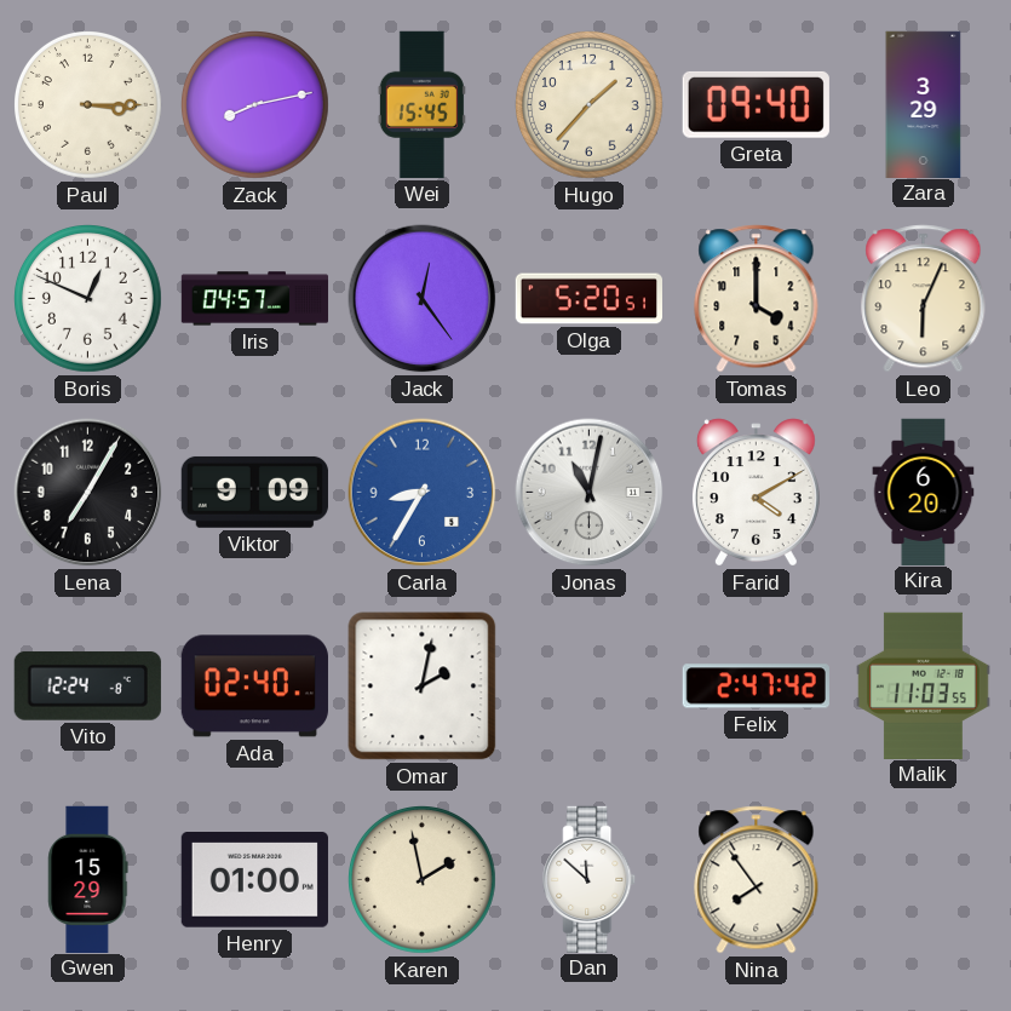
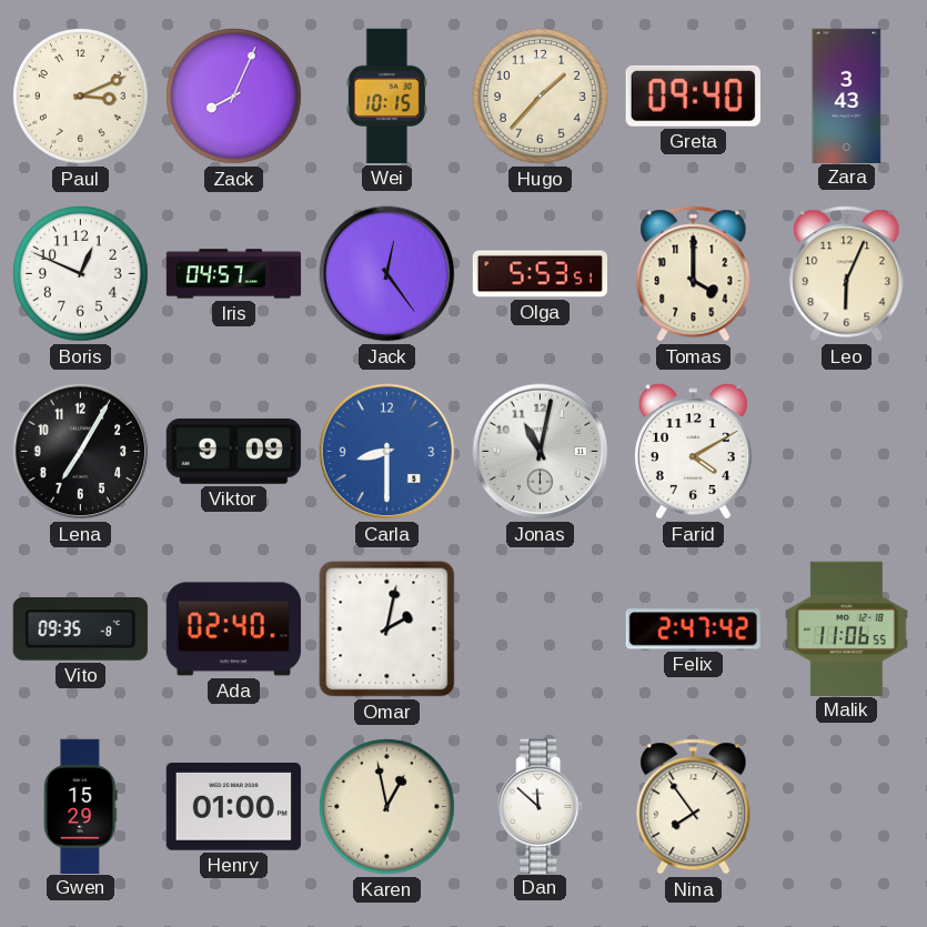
Paul: 3:15 -> 3:11 (81, 97)
Zack: 8:13 -> 8:04 (234, 97)
Wei: 15:45 -> 10:15 (386, 95)
Zara: 3:29 -> 3:43 (847, 95)
Olga: 5:20 -> 5:53 (540, 274)
Carla: 8:35 -> 8:30 (387, 452)
Kira: 6:20 -> none (924, 492)
Vito: 12:24 -> 09:35 (80, 628)
Malik: 11:03 -> 11:06 (847, 628)
Karen: 1:58 -> 12:58 (387, 807)
